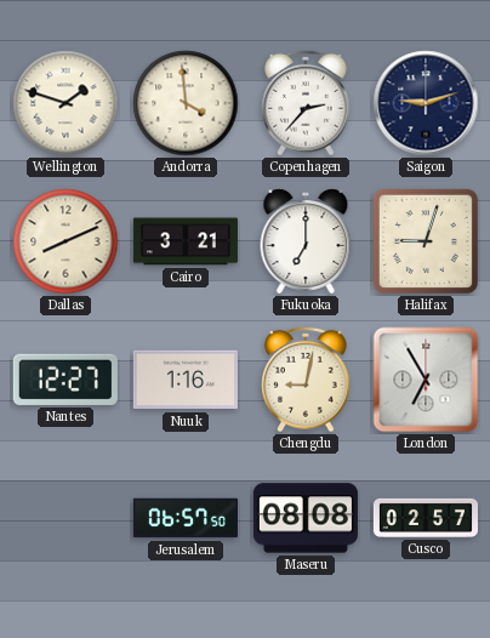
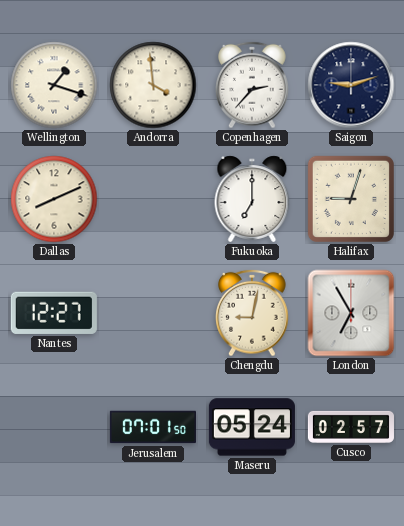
Wellington: 1:48 -> 1:18 (54, 85)
Cairo: 3:21 -> none (186, 241)
Nuuk: 1:16 -> none (186, 380)
Jerusalem: 06:57 -> 07:01 (153, 427)
Maseru: 08:08 -> 05:24 (252, 427)
